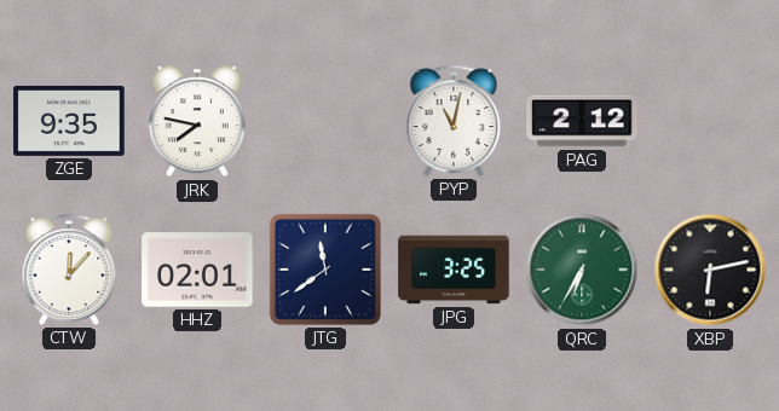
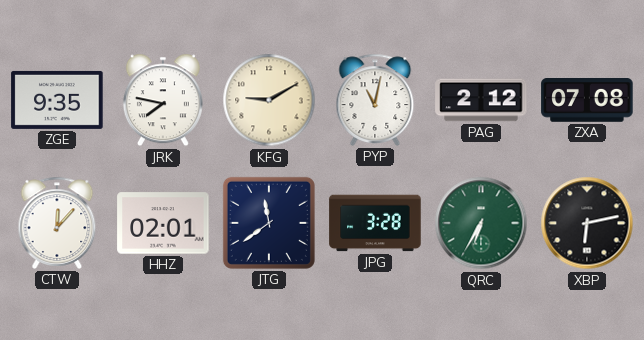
KFG: none -> 9:10 (269, 100)
ZXA: none -> 07:08 (587, 101)
JPG: 3:25 -> 3:28 (375, 223)
